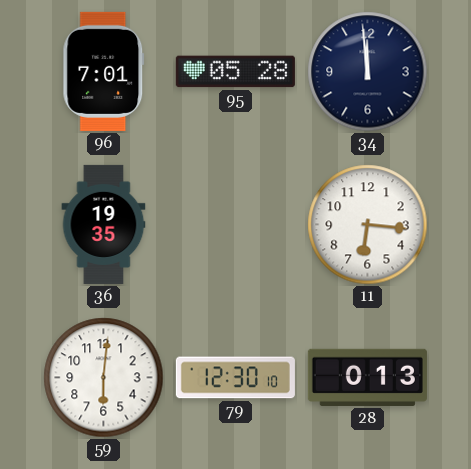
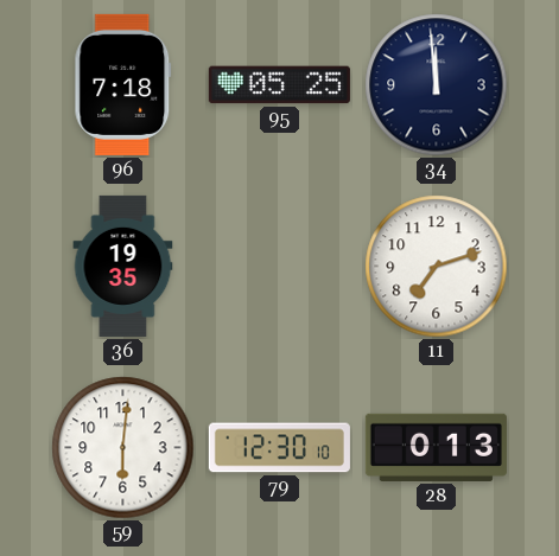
96: 7:01 -> 7:18 (123, 84)
95: 05:28 -> 05:25 (279, 85)
11: 6:16 -> 7:12 (437, 267)
